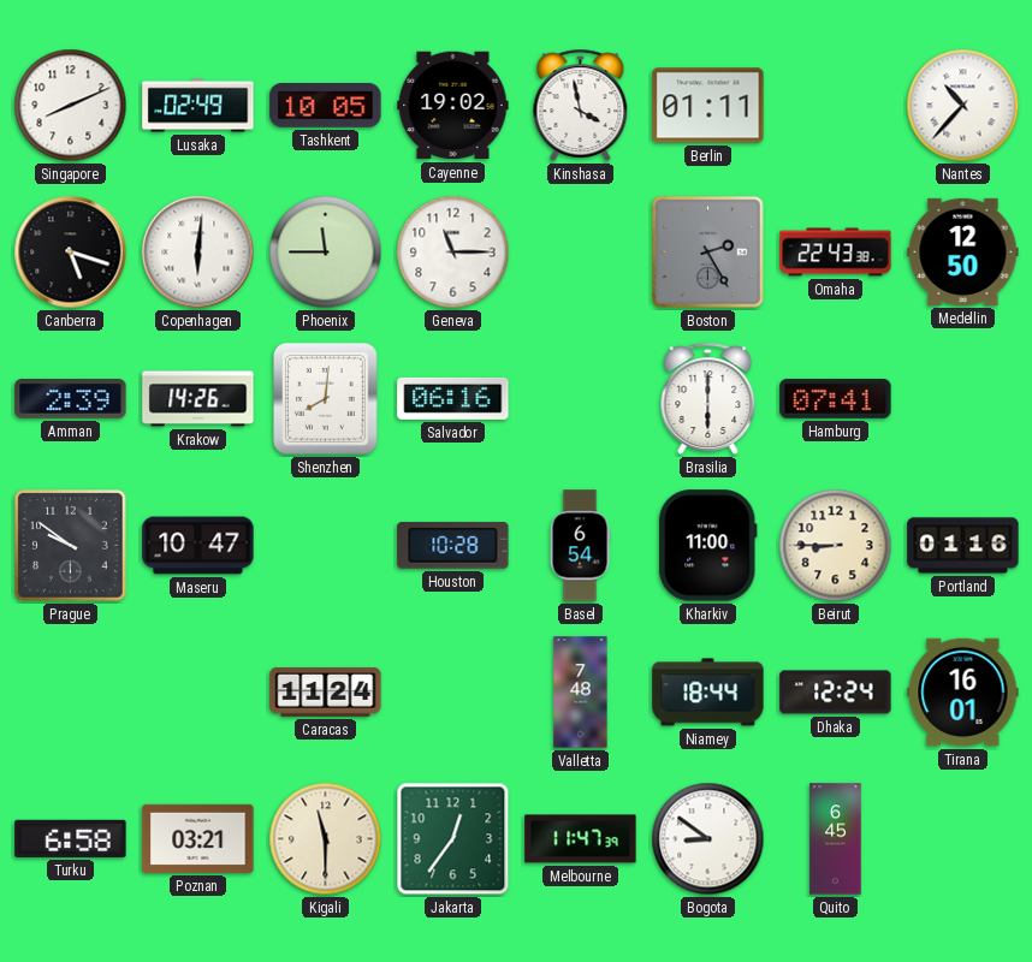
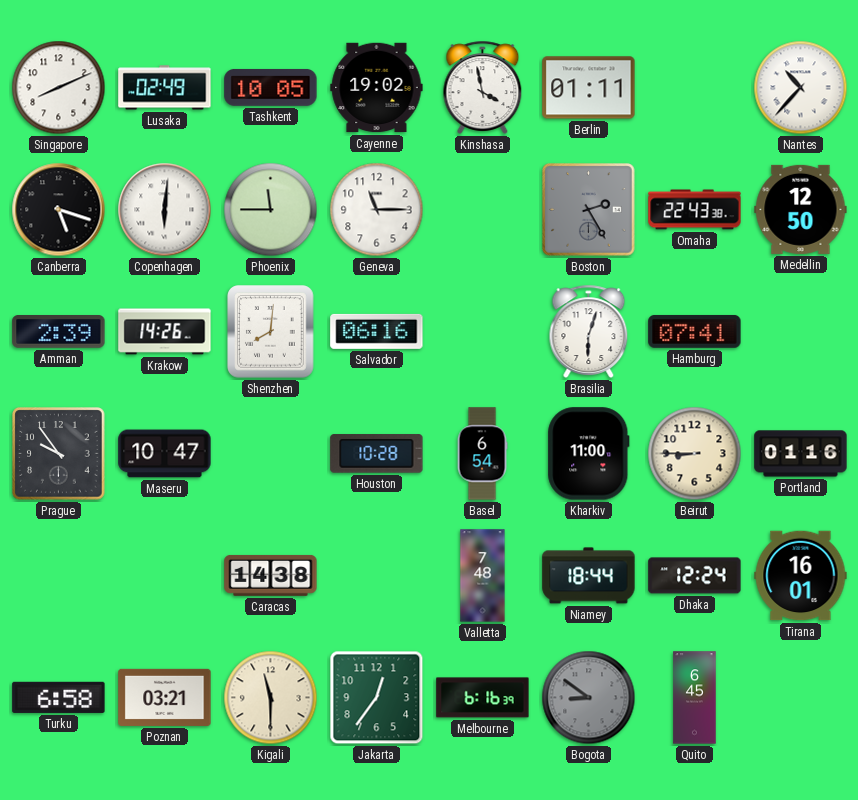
Brasilia: 6:00 -> 6:03 (589, 331)
Prague: 9:51 -> 9:54 (59, 454)
Caracas: 11:24 -> 14:38 (271, 575)
Melbourne: 11:47 -> 6:16 (483, 698)
Bogota dial: white -> grey (589, 698)
